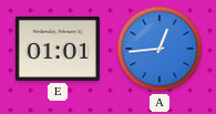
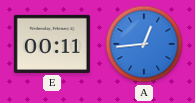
E: 01:01 -> 00:11 (52, 44)
